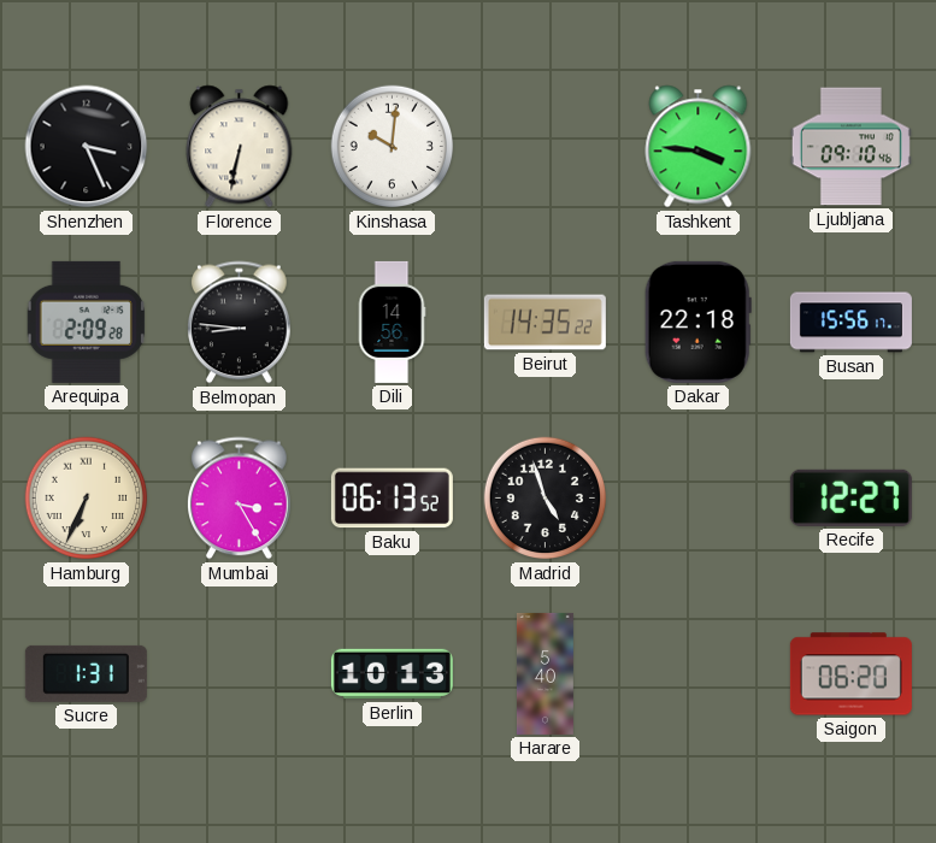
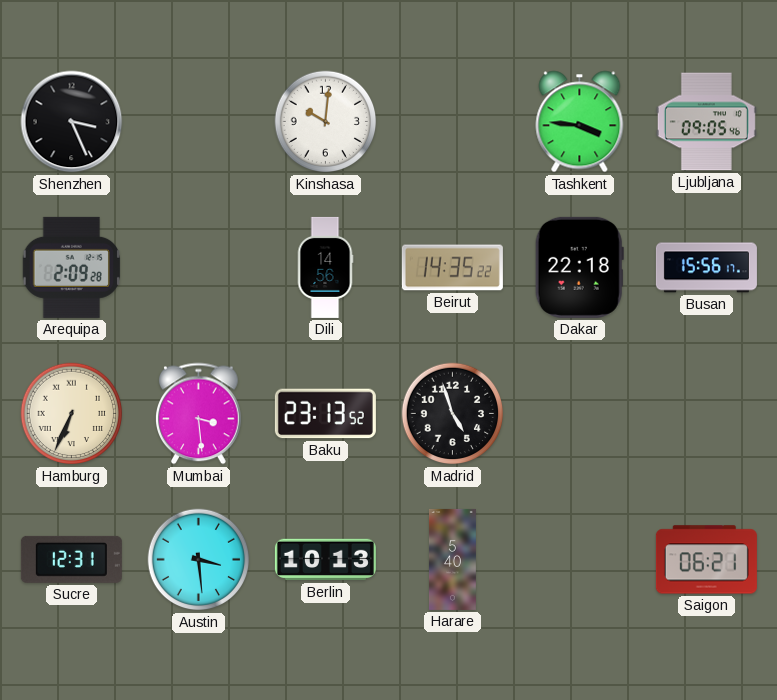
Florence: 6:32 -> none (240, 147)
Ljubljana: 09:10 -> 09:05 (706, 122)
Belmopan: 8:46 -> none (240, 323)
Mumbai: 3:25 -> 3:29 (199, 414)
Baku: 06:13 -> 23:13 (325, 414)
Recife: 12:27 -> none (850, 497)
Sucre: 1:31 -> 12:31 (71, 559)
Austin: none -> 3:29 (199, 560)
Saigon: 06:20 -> 06:21 (706, 560)
